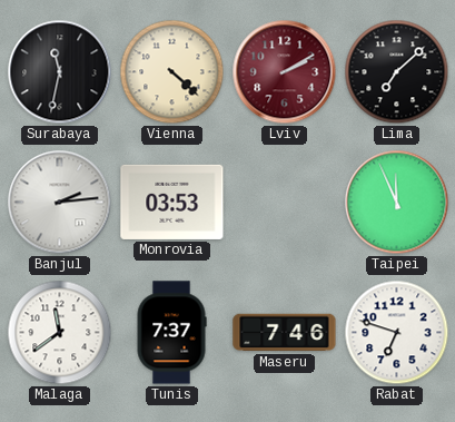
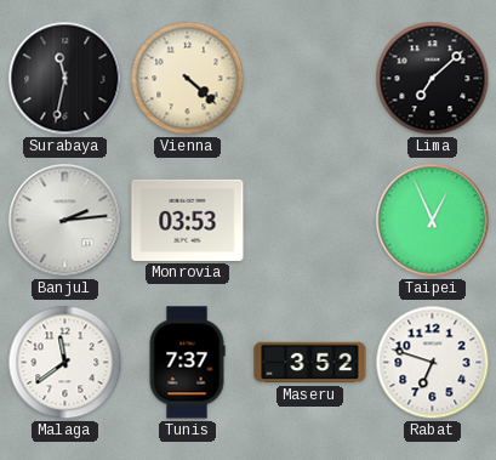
Lviv: 2:10 -> none (285, 72)
Taipei: 11:56 -> 12:56 (433, 221)
Maseru: 7:46 -> 3:52 (310, 363)
